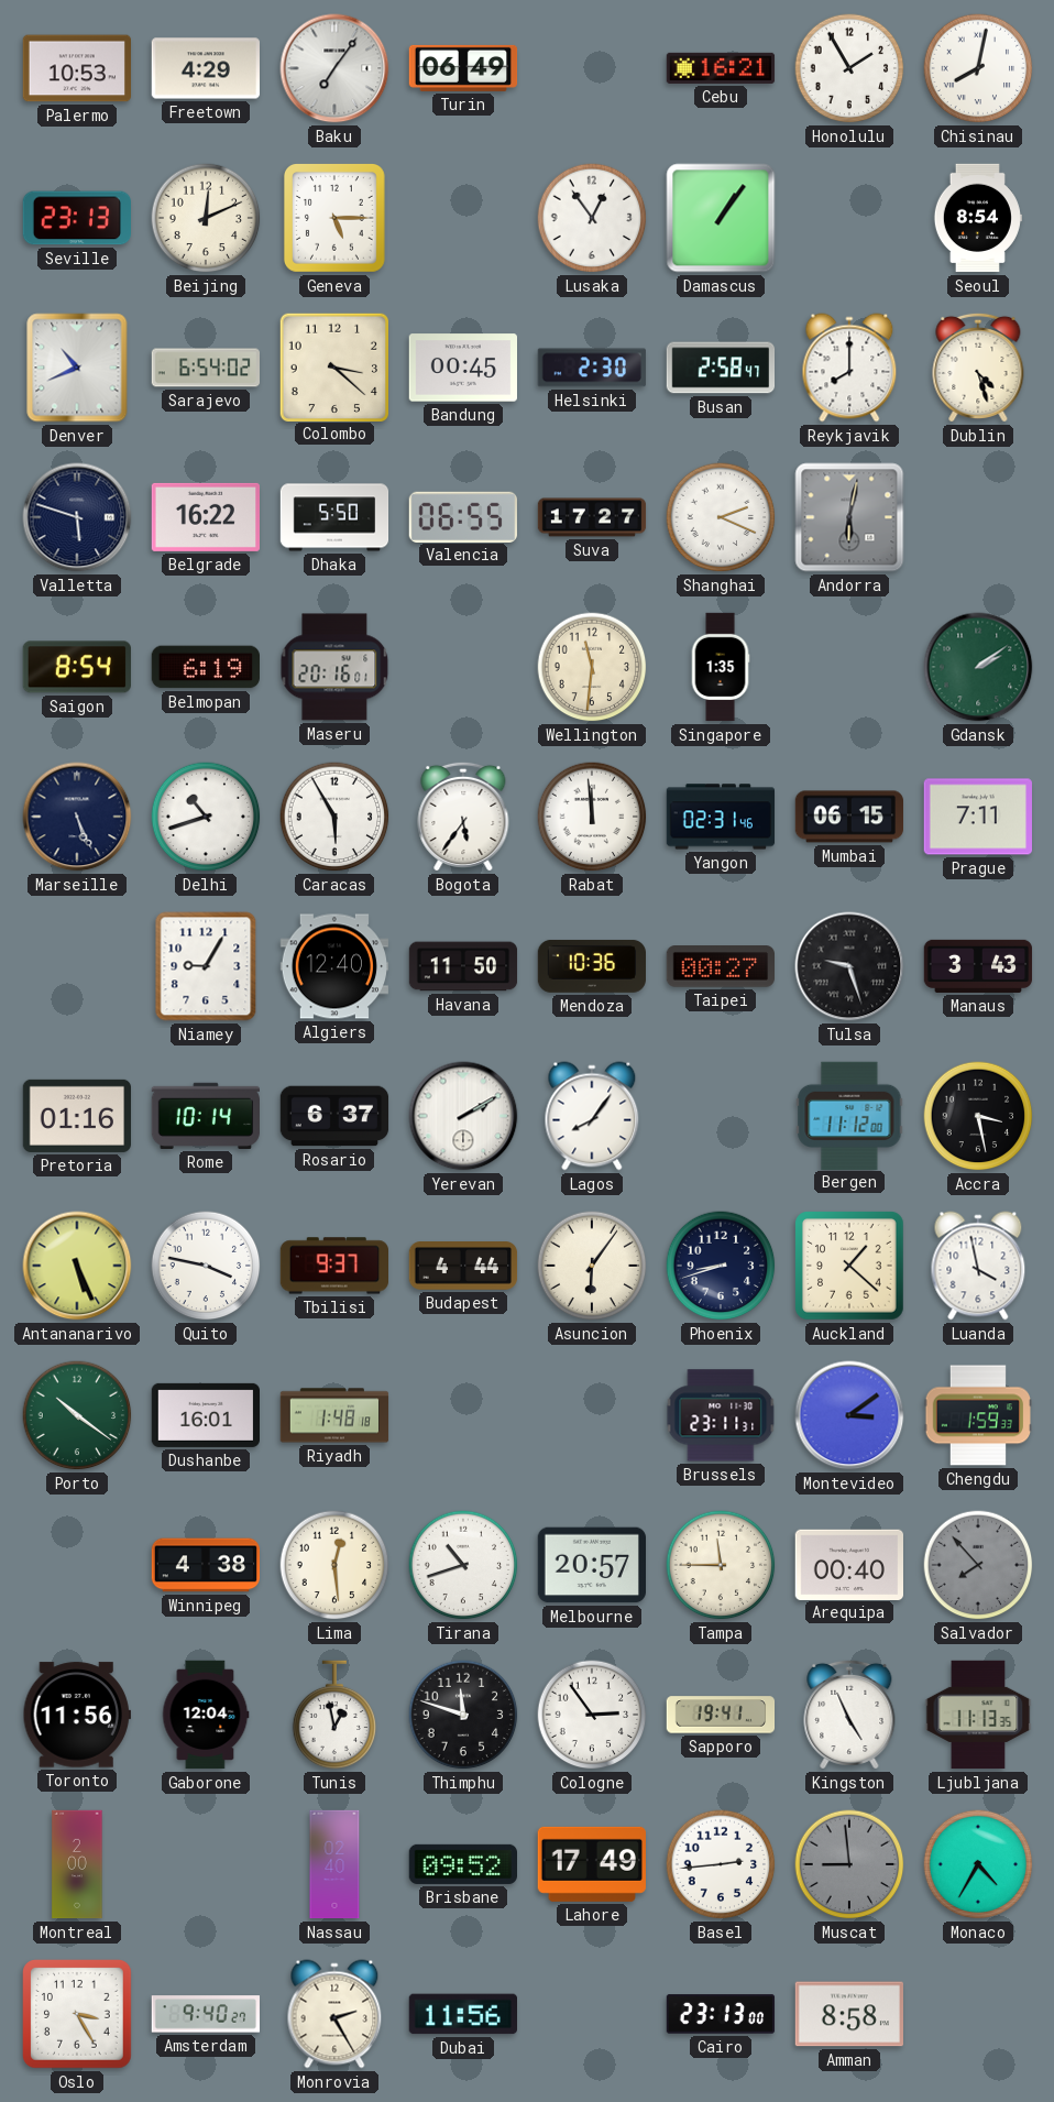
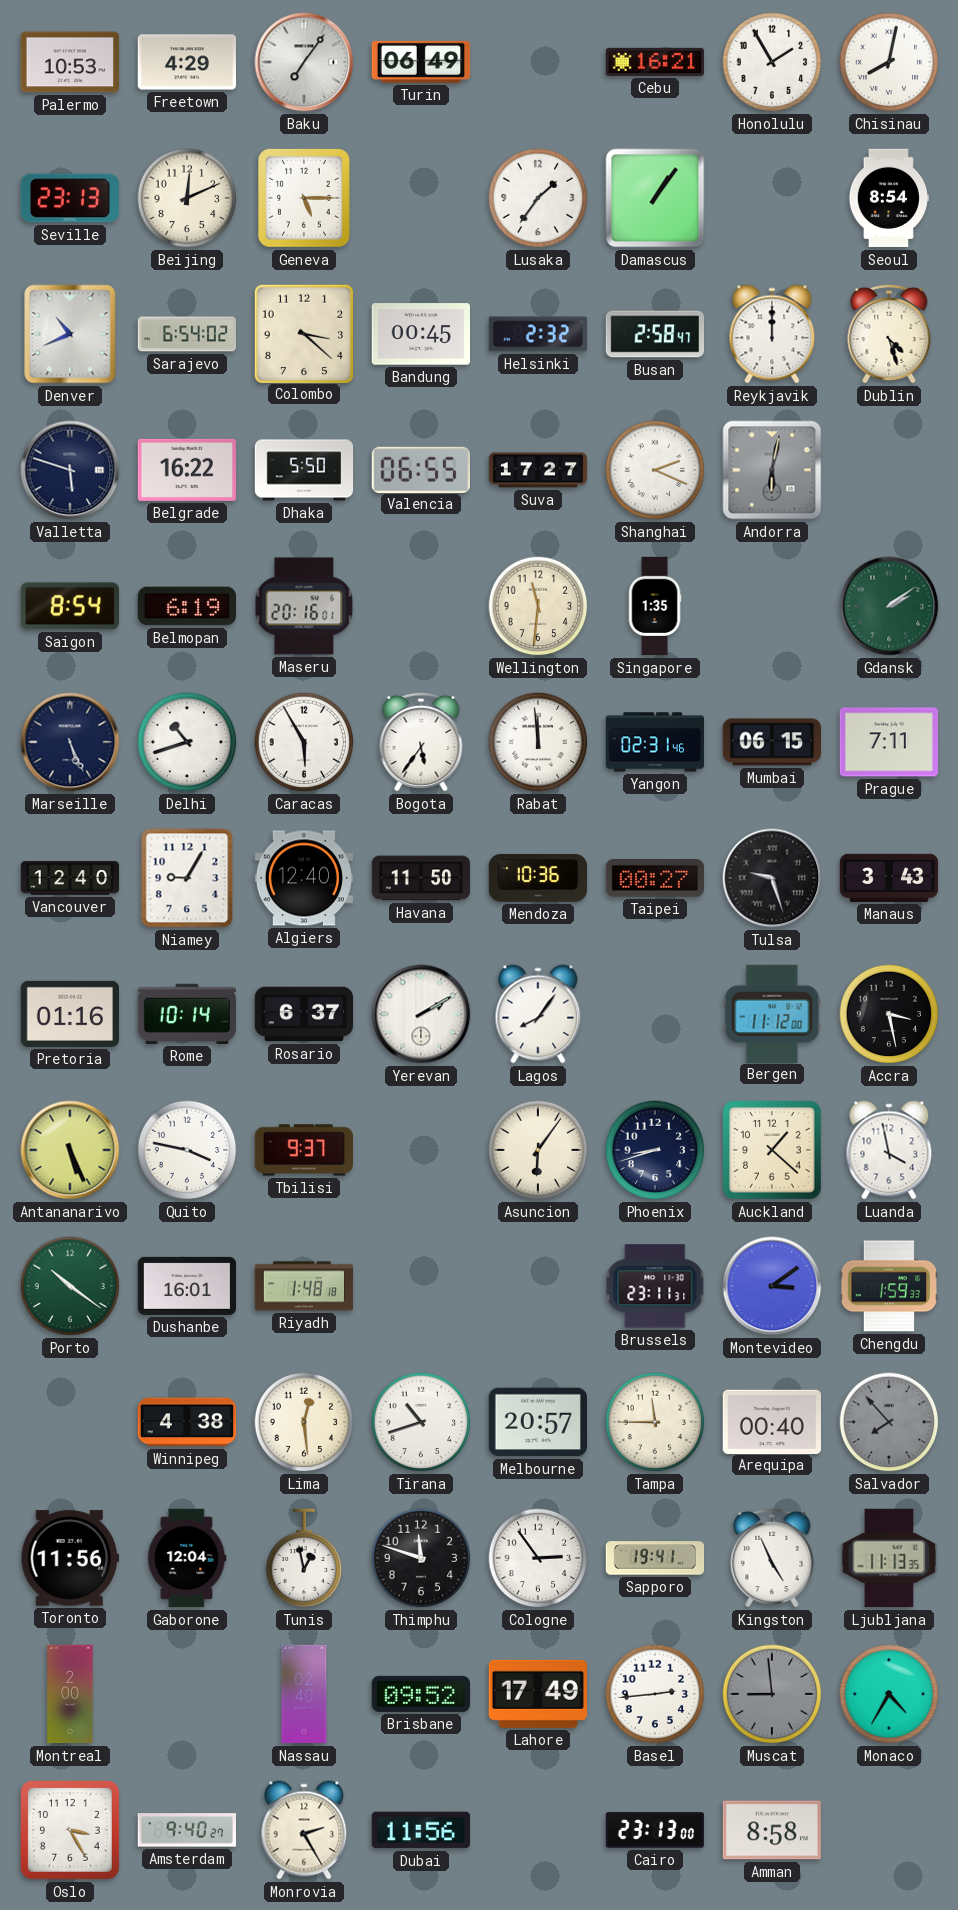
Lusaka: 12:54 -> 1:36 (538, 198)
Helsinki: 2:30 -> 2:32 (537, 334)
Reykjavik: 8:00 -> 12:00 (772, 334)
Vancouver: none -> 12:40 (70, 878)
Budapest: 4:44 -> none (463, 1267)
